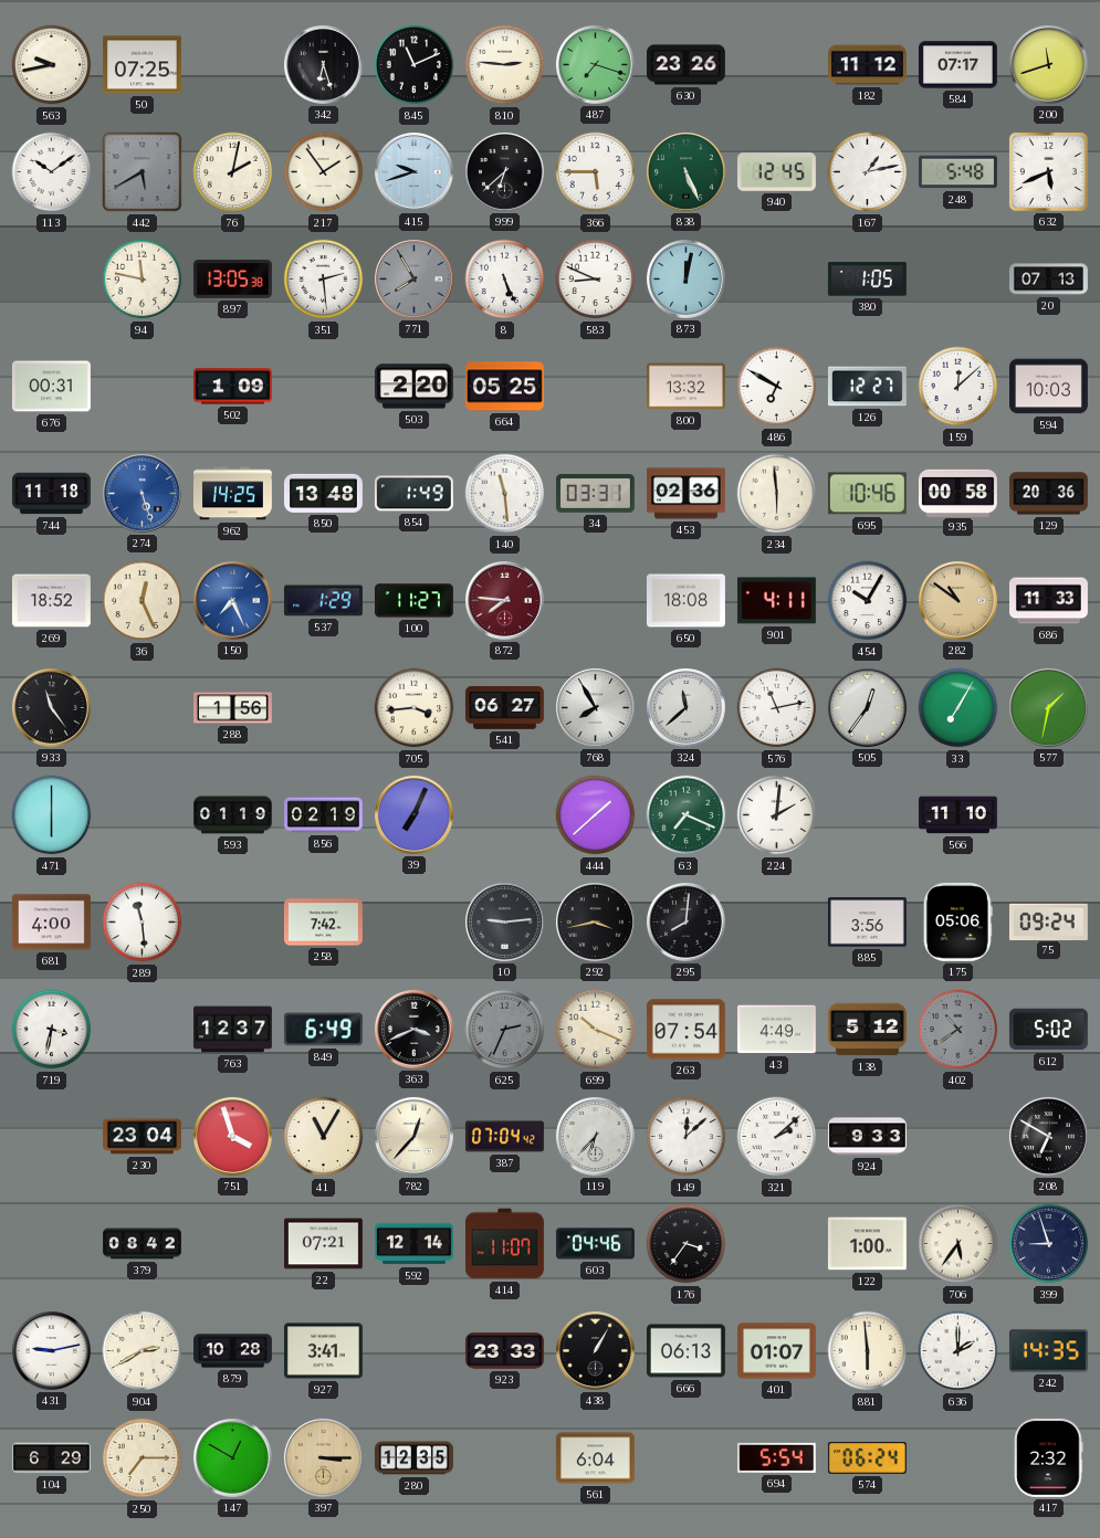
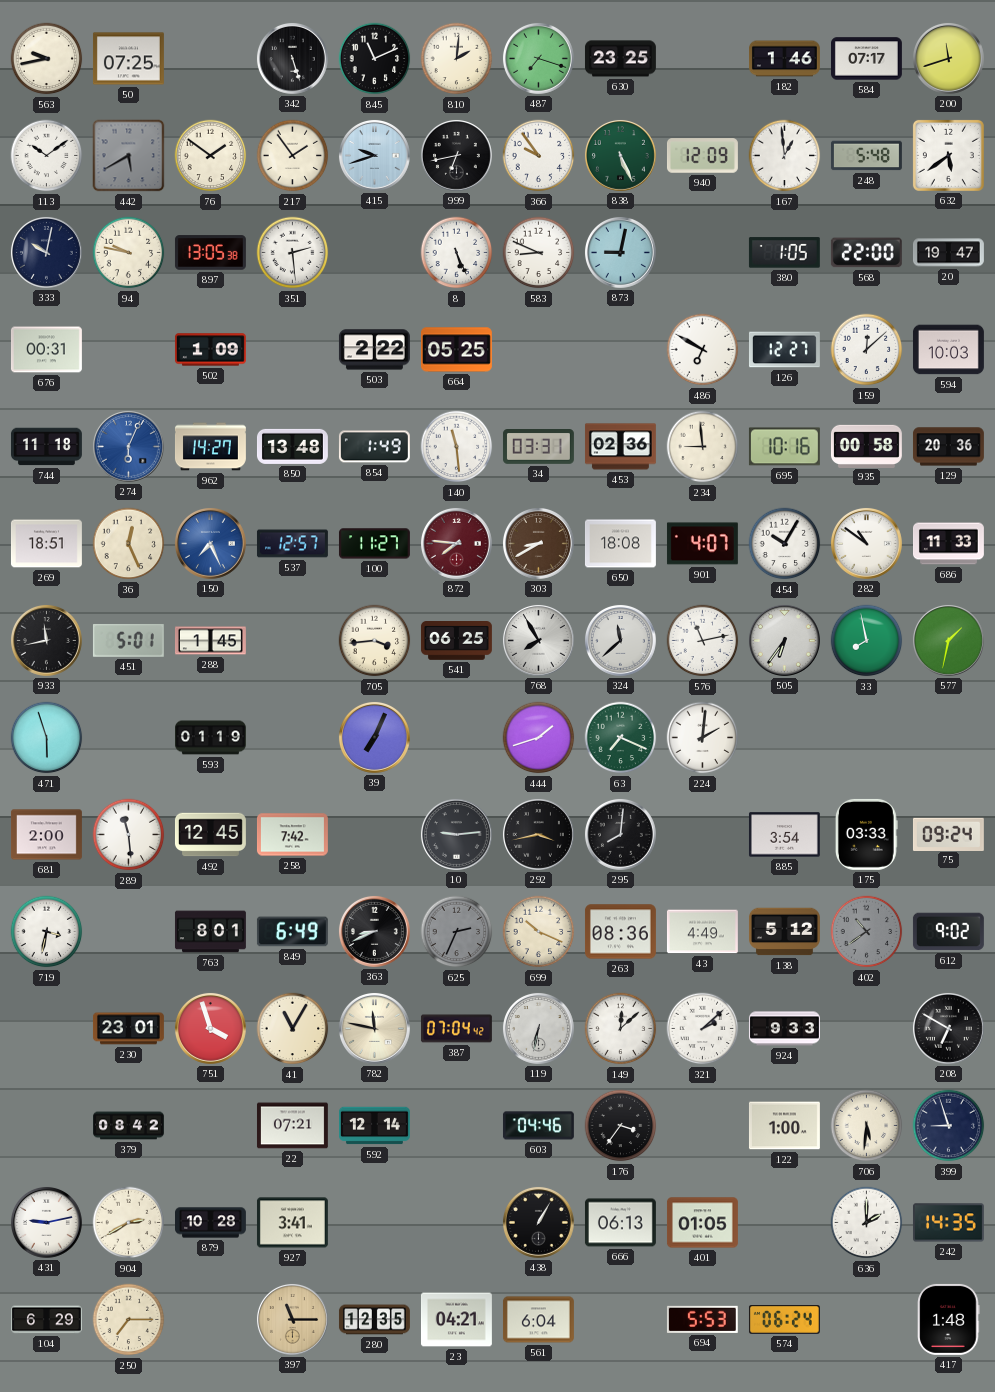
342: 6:27 -> 5:27 (292, 58)
810: 2:46 -> 2:01 (457, 59)
630: 23:26 -> 23:25 (620, 59)
182: 11:12 -> 1:46 (785, 59)
76: 2:02 -> 1:51 (211, 156)
999: 6:38 -> 6:43 (456, 155)
366: 5:45 -> 9:54 (539, 156)
940: 12:45 -> 12:09 (702, 156)
167: 1:13 -> 12:59 (785, 156)
632: 5:41 -> 5:39 (948, 155)
333: none -> 10:02 (46, 252)
94: 11:47 -> 9:47 (129, 253)
771: 7:55 -> none (413, 278)
873: 12:02 -> 9:02 (620, 252)
568: none -> 22:00 (866, 253)
20: 07:13 -> 19:47 (948, 253)
503: 2:20 -> 2:22 (374, 350)
800: 13:32 -> none (685, 387)
274: 5:27 -> 6:04 (128, 446)
962: 14:25 -> 14:27 (210, 447)
234: 5:59 -> 8:59 (703, 447)
695: 10:46 -> 10:16 (784, 447)
269: 18:52 -> 18:51 (46, 544)
537: 1:29 -> 12:57 (292, 544)
303: none -> 8:40 (538, 543)
901: 4:11 -> 4:07 (702, 544)
282 dial: champagne -> white (866, 543)
933: 11:24 -> 11:43 (46, 640)
451: none -> 5:01 (128, 641)
288: 1:56 -> 1:45 (210, 641)
541: 06:27 -> 06:25 (456, 641)
505: 12:36 -> 6:36 (784, 640)
33: 7:05 -> 7:58 (867, 641)
471: 6:00 -> 5:57 (47, 738)
856: 02:19 -> none (324, 815)
444: 1:38 -> 1:42 (539, 738)
566: 11:10 -> none (957, 815)
681: 4:00 -> 2:00 (46, 835)
492: none -> 12:45 (210, 835)
885: 3:56 -> 3:54 (784, 835)
175: 05:06 -> 03:33 (866, 834)
763: 12:37 -> 8:01 (210, 932)
363: 3:41 -> 8:41 (374, 931)
263: 07:54 -> 08:36 (620, 932)
612: 5:02 -> 9:02 (948, 932)
230: 23:04 -> 23:01 (128, 1029)
782: 12:37 -> 11:47 (374, 1028)
119: 6:37 -> 6:32 (538, 1028)
414: 11:07 -> none (504, 1244)
706: 5:36 -> 5:31 (867, 1126)
923: 23:33 -> none (504, 1351)
401: 01:07 -> 01:05 (702, 1223)
881: 5:59 -> none (868, 1351)
147: 12:50 -> none (232, 1457)
397: 3:15 -> 11:15 (292, 1319)
23: none -> 04:21 (456, 1320)
694: 5:54 -> 5:53 (702, 1319)
417: 2:32 -> 1:48 (949, 1319)
